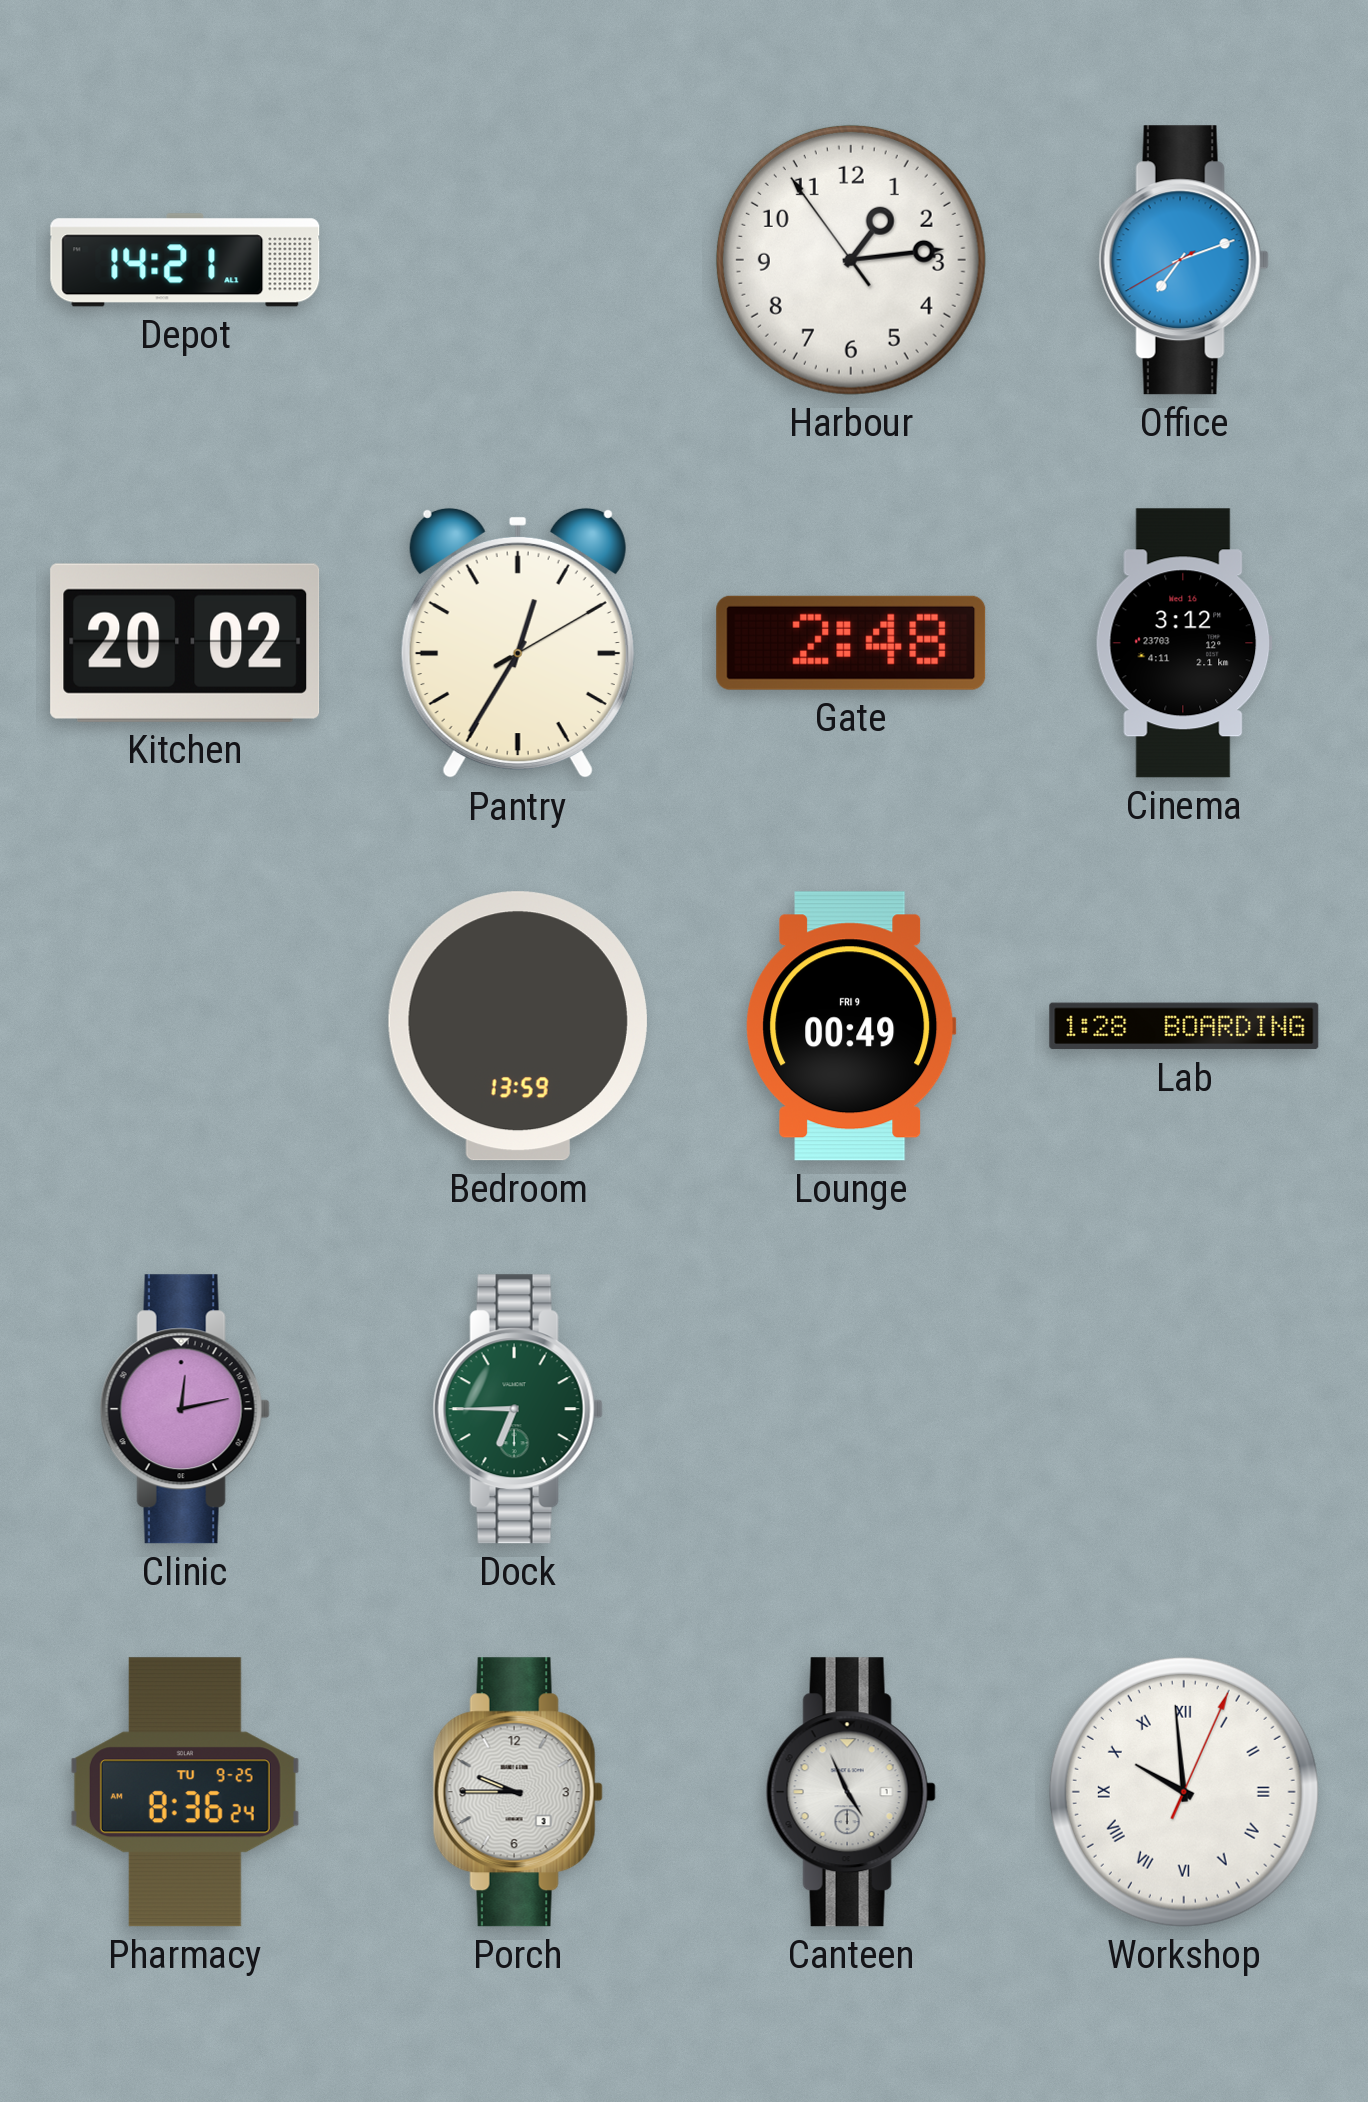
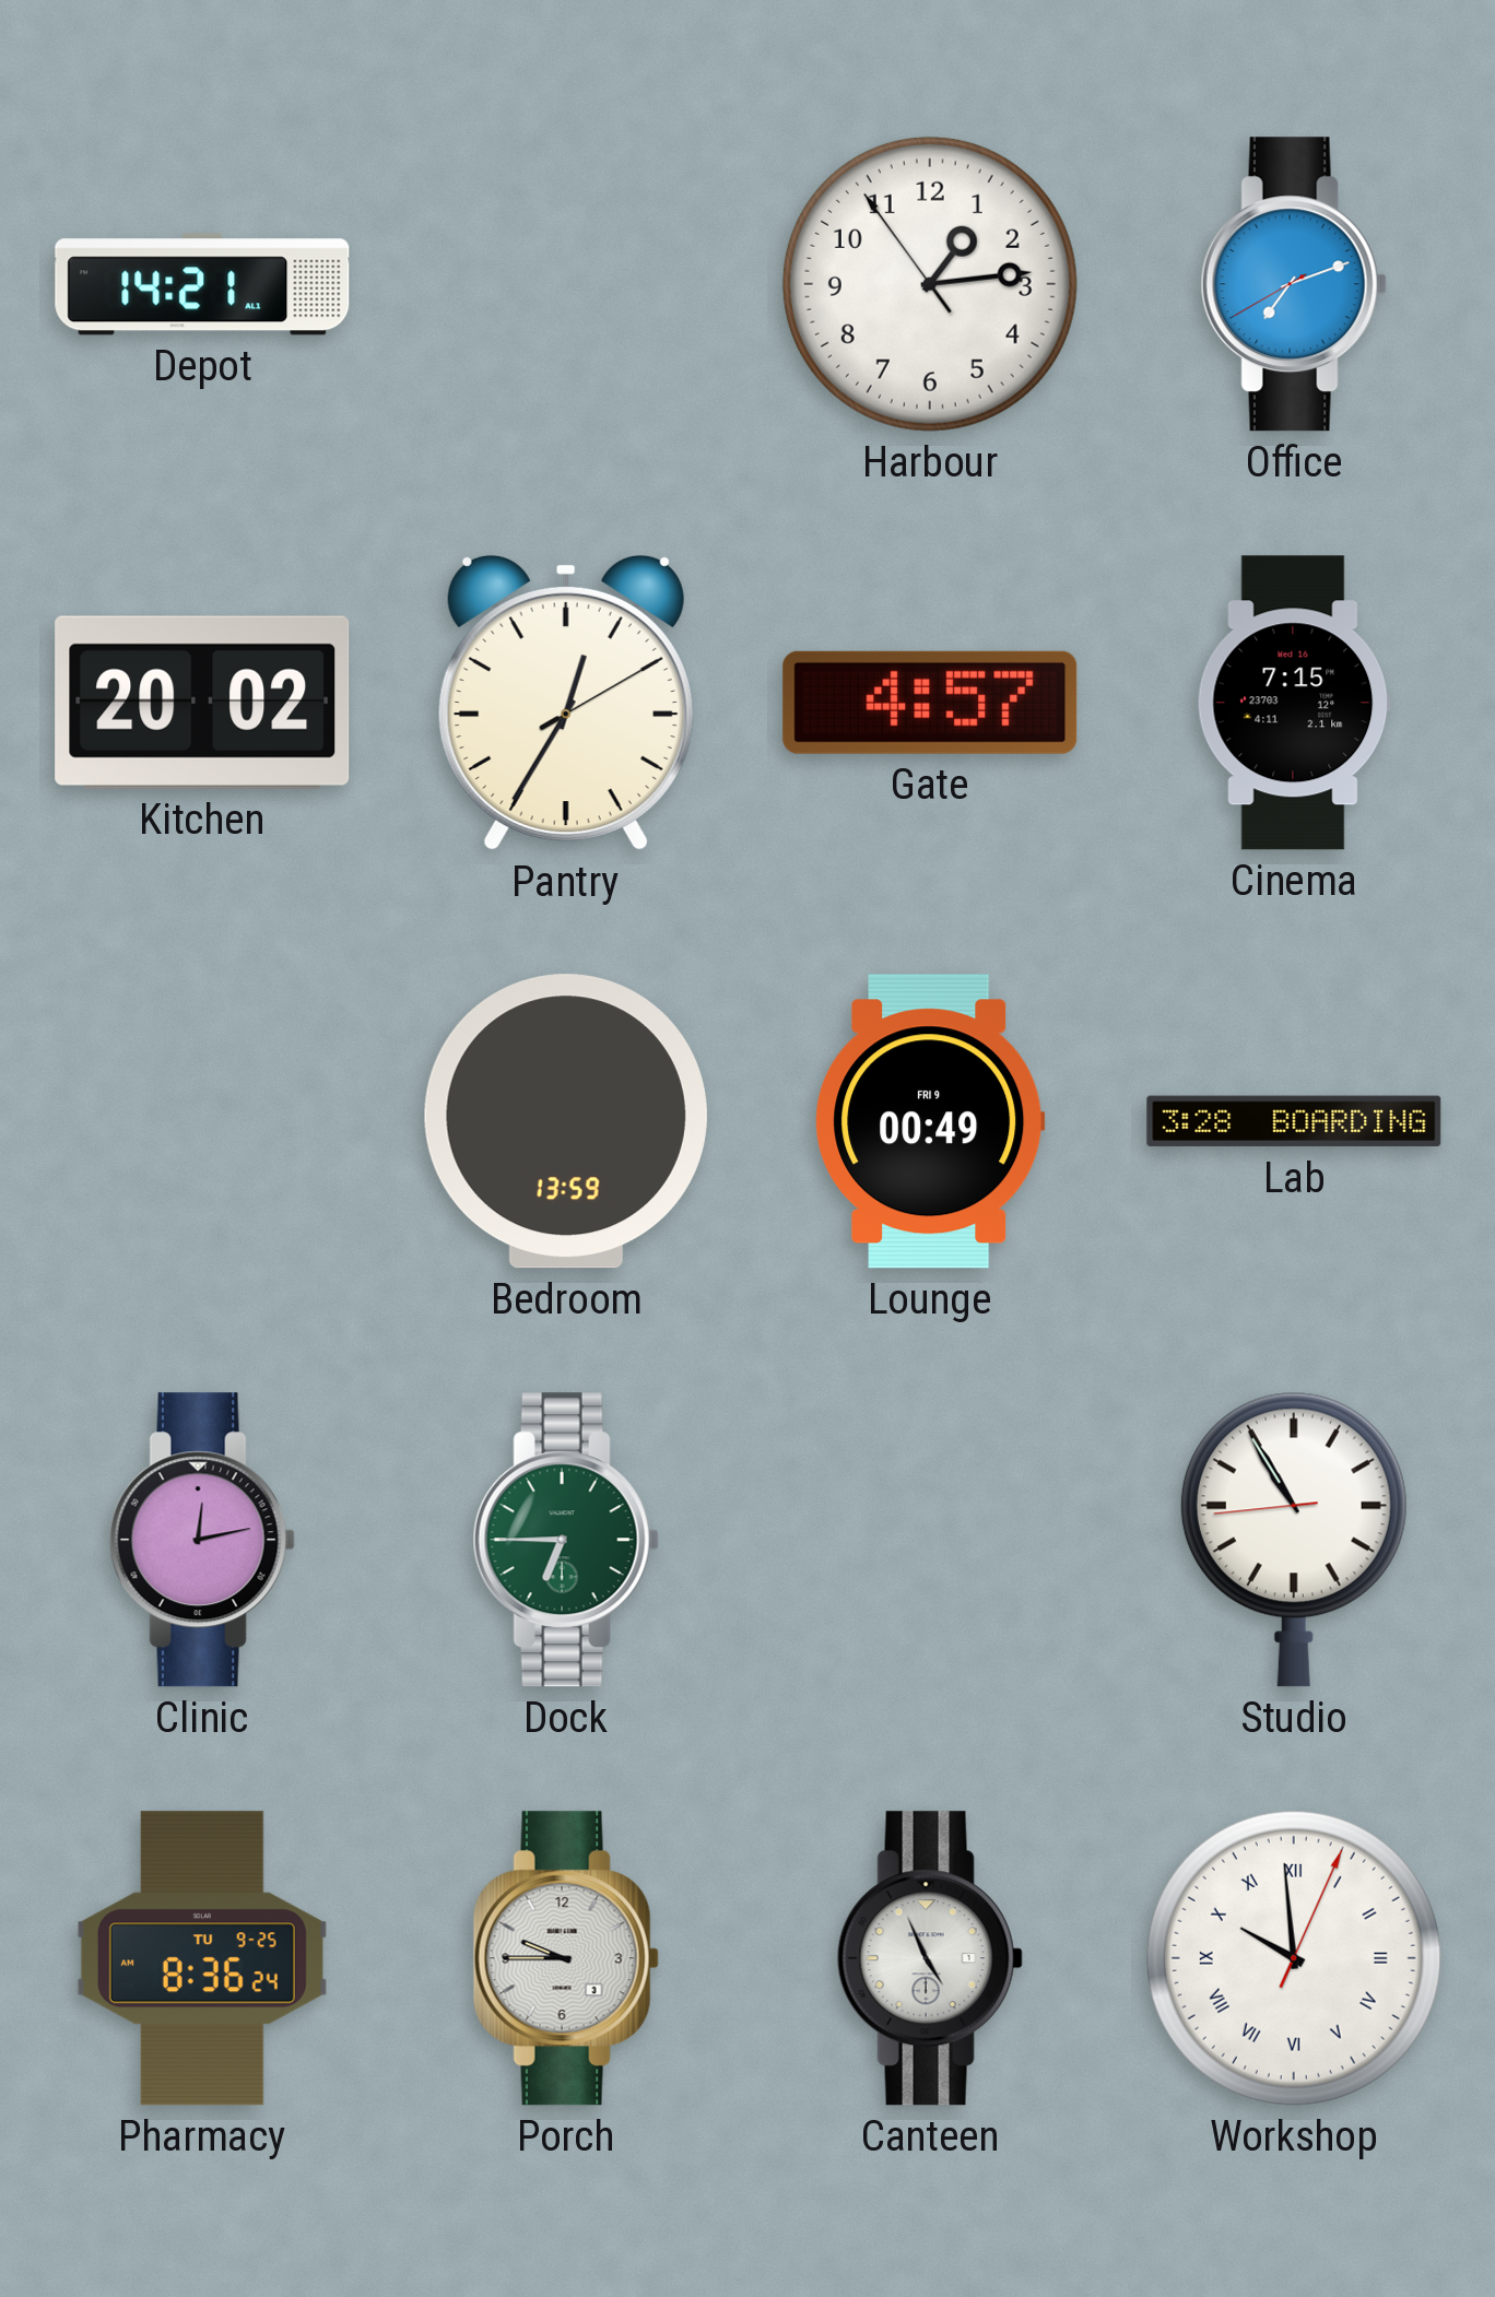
Gate: 2:48 -> 4:57 (930, 703)
Cinema: 3:12 -> 7:15 (1294, 703)
Lab: 1:28 -> 3:28 (1294, 1121)
Studio: none -> 10:54 (1294, 1540)
